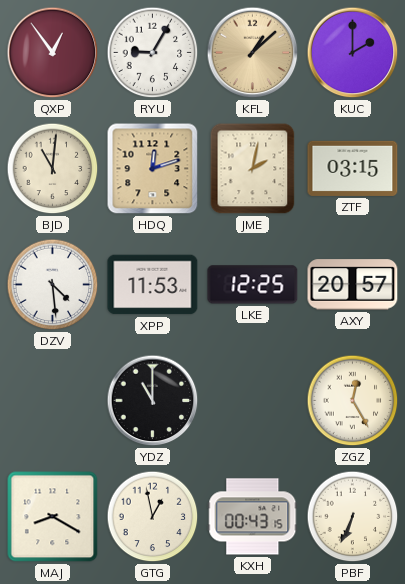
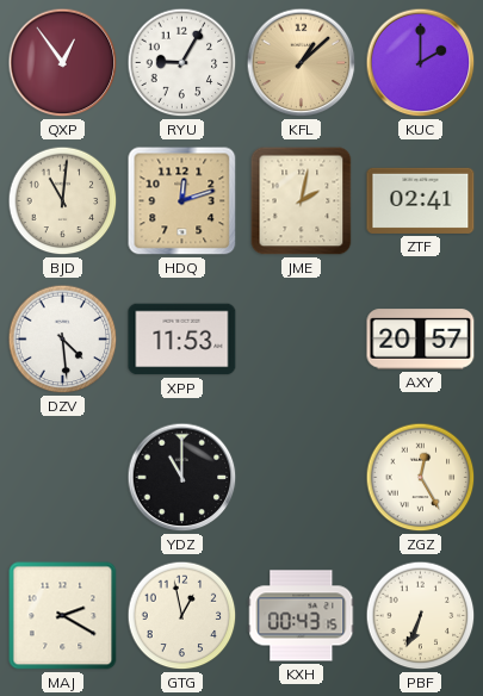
ZTF: 03:15 -> 02:41 (421, 200)
LKE: 12:25 -> none (253, 285)
MAJ: 8:20 -> 2:20 (63, 616)
